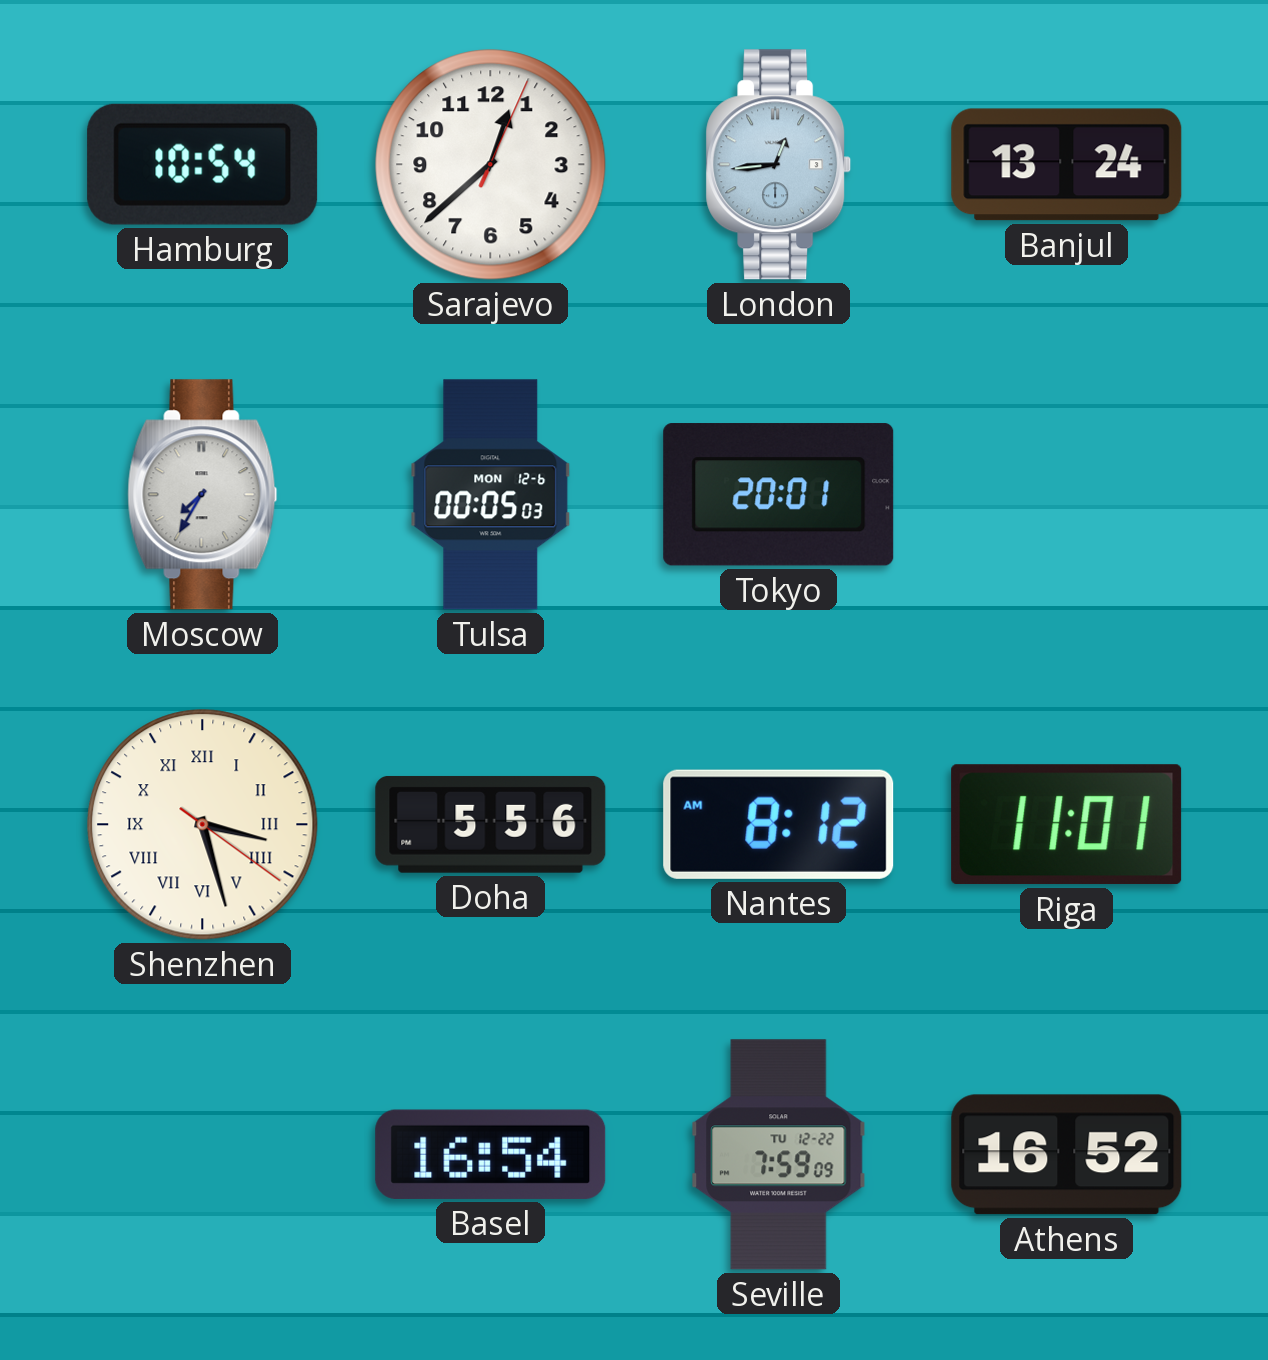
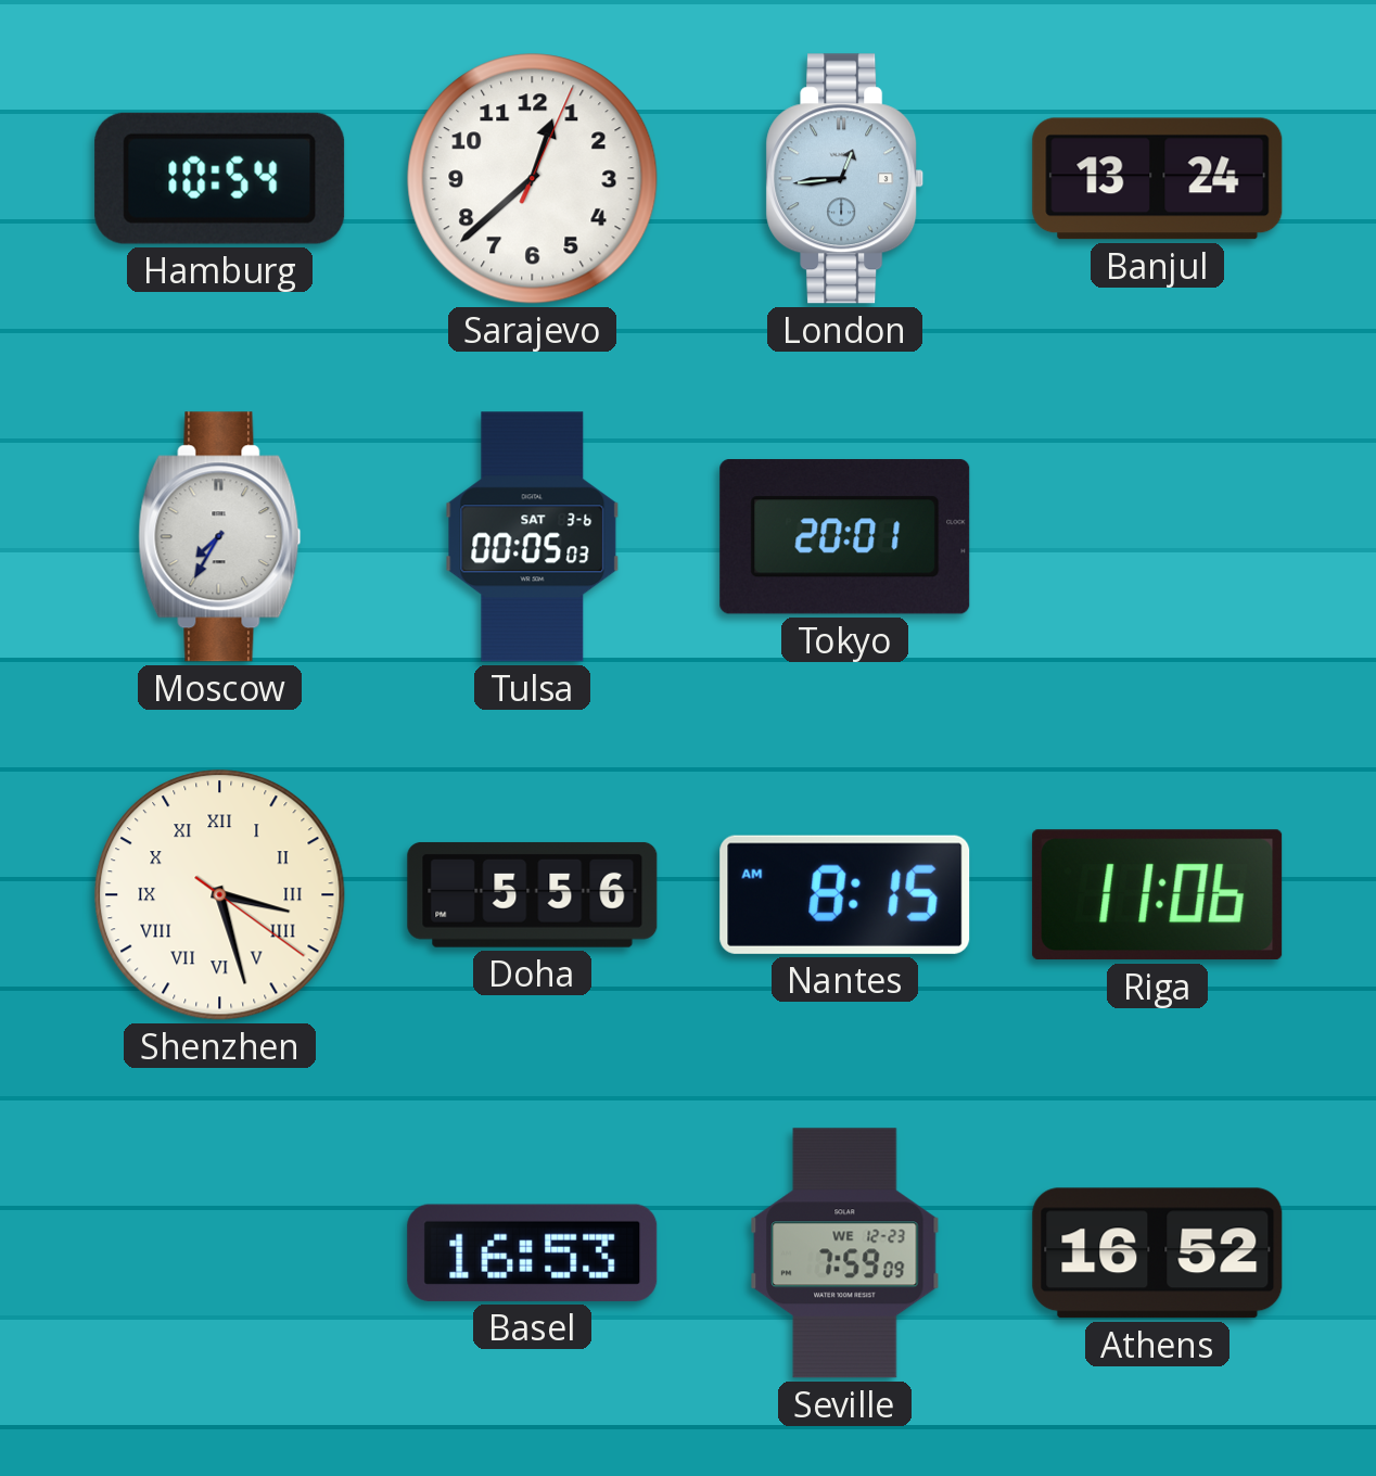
Tulsa date: MON 12-6 -> SAT 3-6 (533, 537)
Nantes: 8:12 -> 8:15 (845, 894)
Riga: 11:01 -> 11:06 (1158, 895)
Basel: 16:54 -> 16:53 (533, 1252)
Seville date: TU 12-22 -> WE 12-23 (845, 1254)
